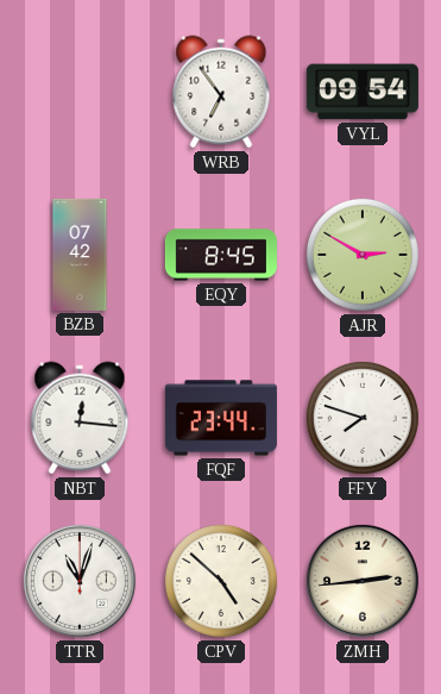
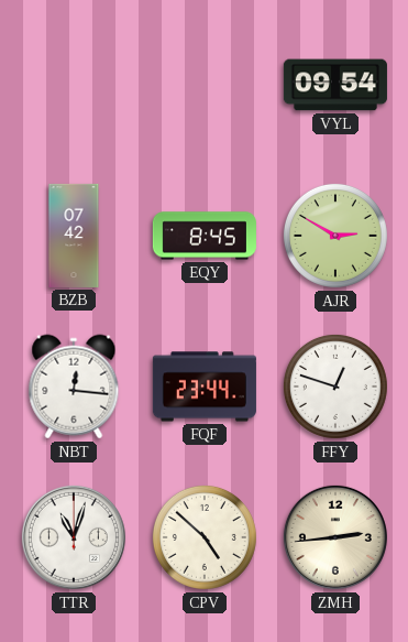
WRB: 6:54 -> none (221, 92)
FFY: 7:48 -> 12:48 (335, 387)
